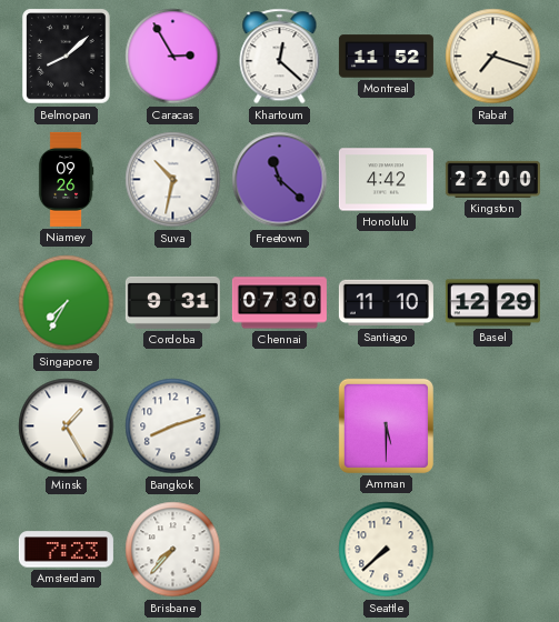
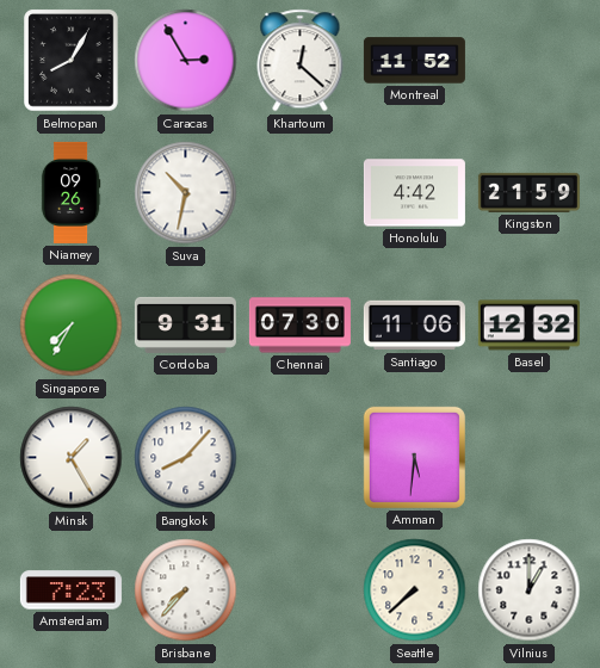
Belmopan: 8:08 -> 8:05 (72, 61)
Rabat: 7:18 -> none (493, 57)
Freetown: 11:22 -> none (280, 180)
Kingston: 22:00 -> 21:59 (528, 192)
Santiago: 11:10 -> 11:06 (414, 326)
Basel: 12:29 -> 12:32 (528, 326)
Bangkok: 8:12 -> 8:07 (186, 458)
Amman: 5:30 -> 5:31 (414, 457)
Vilnius: none -> 1:00 (530, 590)
